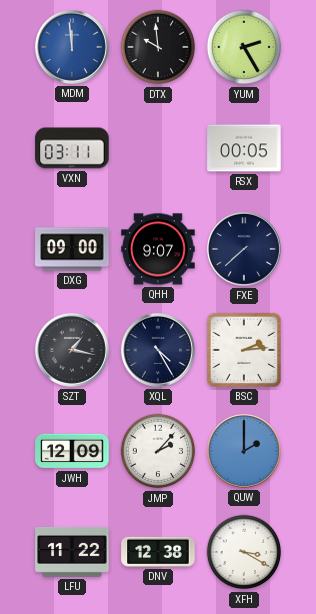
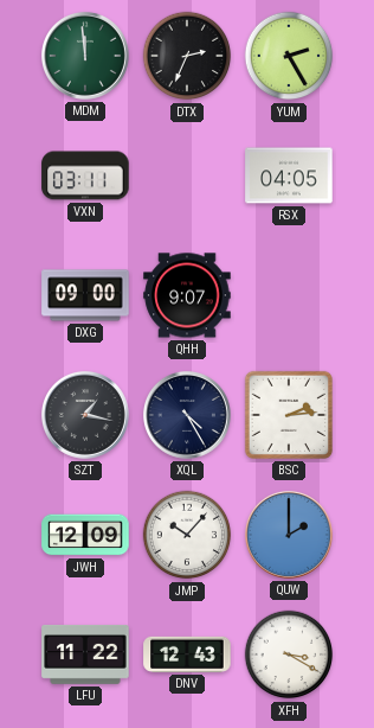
MDM dial: blue -> green (85, 56)
DTX: 9:59 -> 2:34 (187, 56)
RSX: 00:05 -> 04:05 (289, 175)
FXE: 7:38 -> none (244, 249)
JMP: 2:07 -> 10:07 (187, 535)
DNV: 12:38 -> 12:43 (187, 654)
